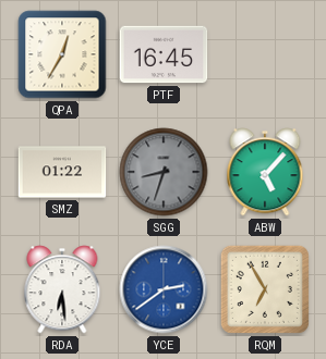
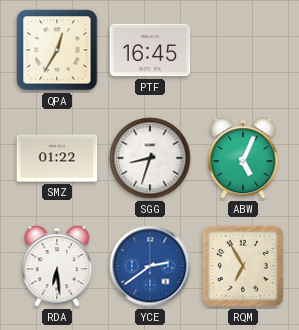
SGG dial: grey -> white (150, 158)
ABW: 5:07 -> 5:04 (243, 158)
